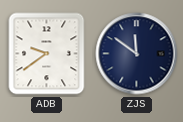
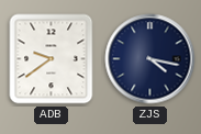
ZJS: 11:51 -> 4:17 (150, 59)
